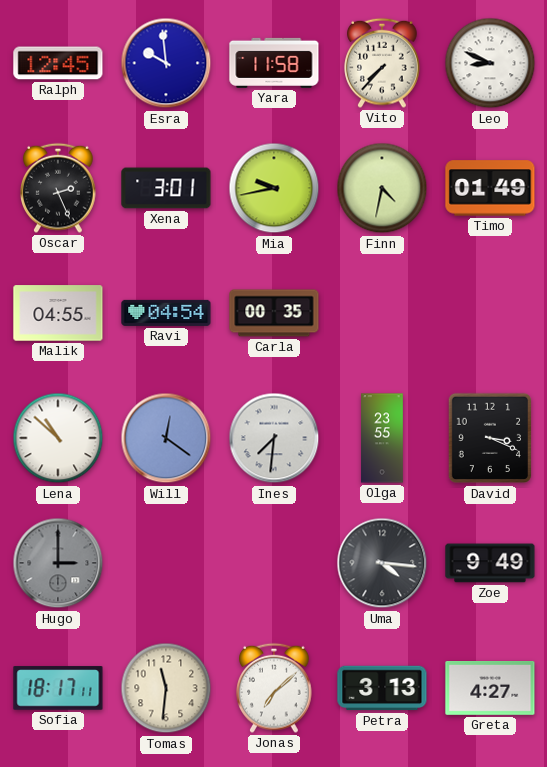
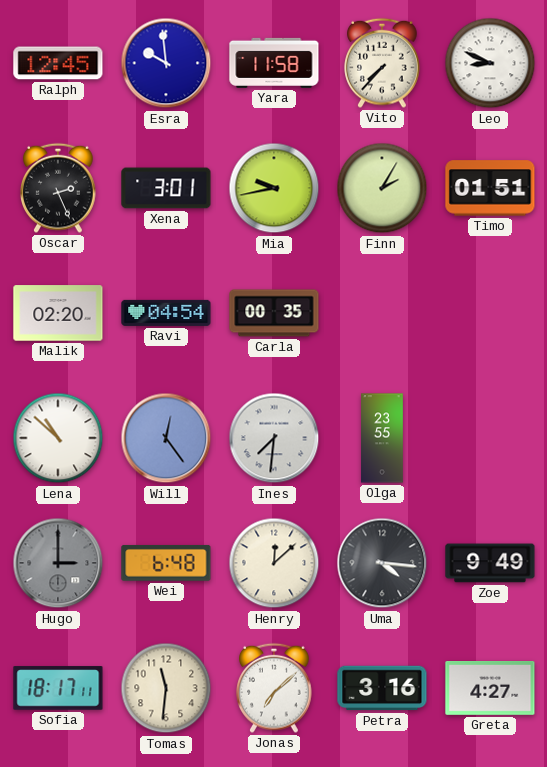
Finn: 4:32 -> 2:05 (382, 188)
Timo: 01:49 -> 01:51 (490, 188)
Malik: 04:55 -> 02:20 (58, 313)
Will: 12:21 -> 12:24 (166, 438)
David: 3:19 -> none (489, 438)
Wei: none -> 6:48 (166, 563)
Henry: none -> 12:08 (274, 563)
Petra: 3:13 -> 3:16 (382, 688)
